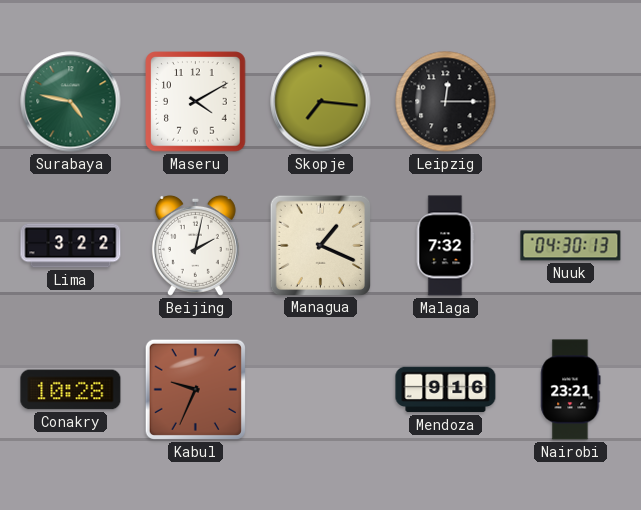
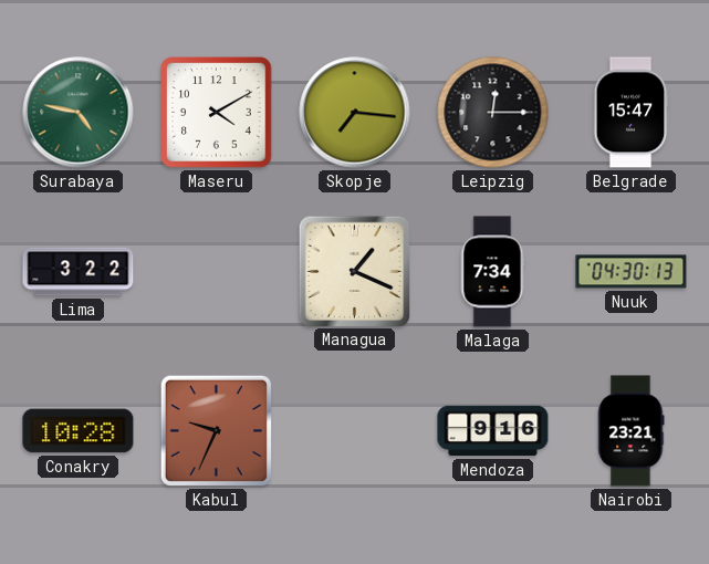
Belgrade: none -> 15:47 (630, 113)
Beijing: 2:02 -> none (195, 245)
Malaga: 7:32 -> 7:34 (492, 272)
